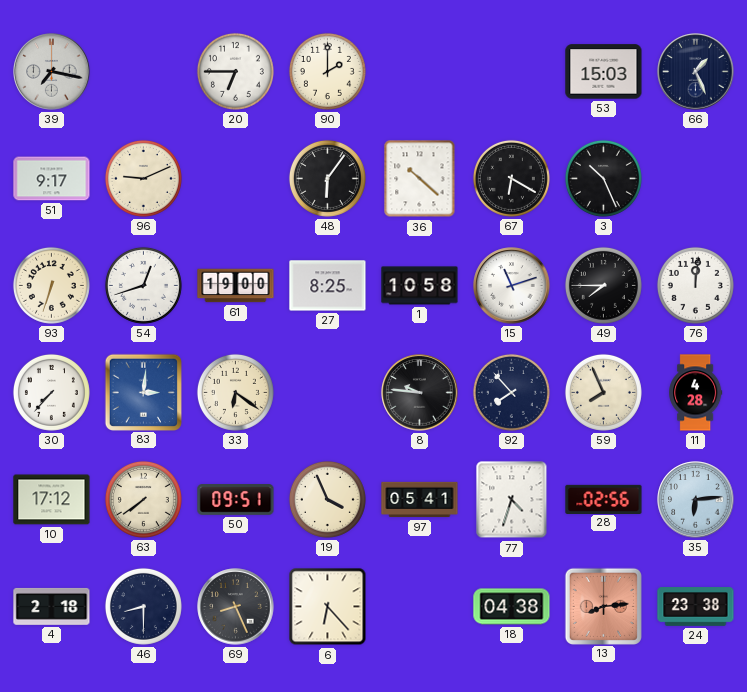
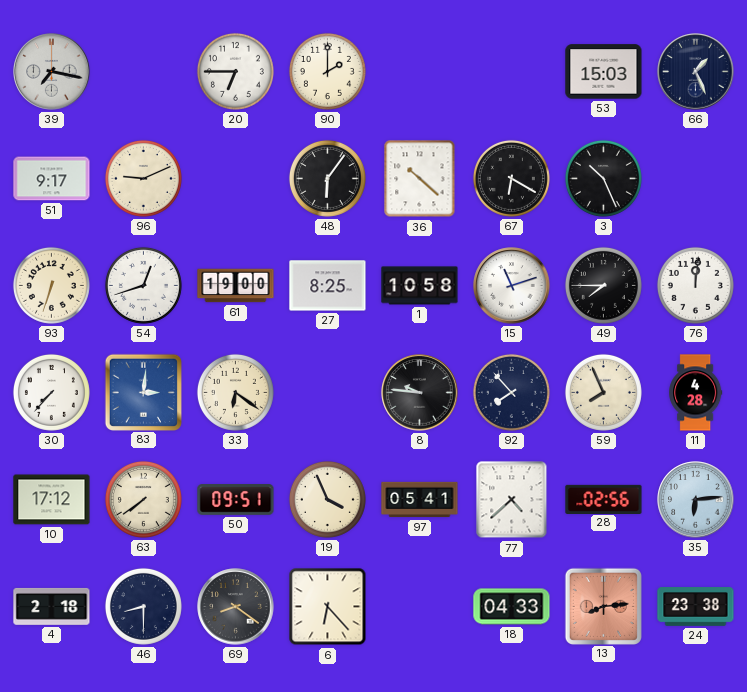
77: 4:33 -> 4:38 (512, 500)
69: 8:26 -> 8:21 (236, 607)
18: 04:38 -> 04:33 (512, 607)
